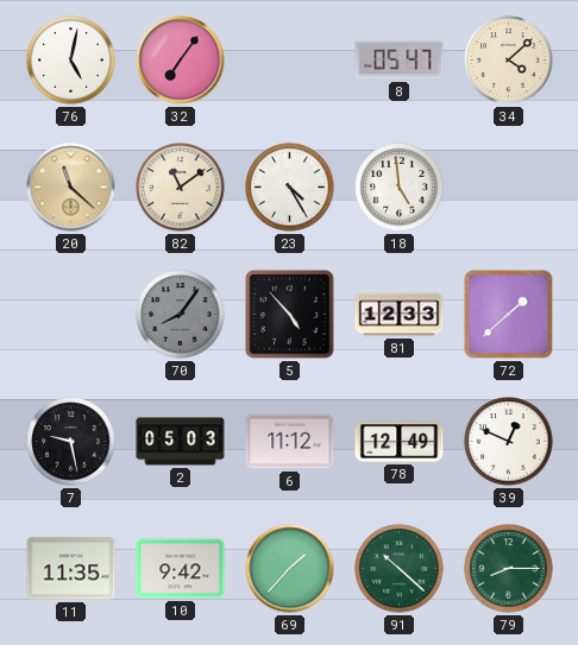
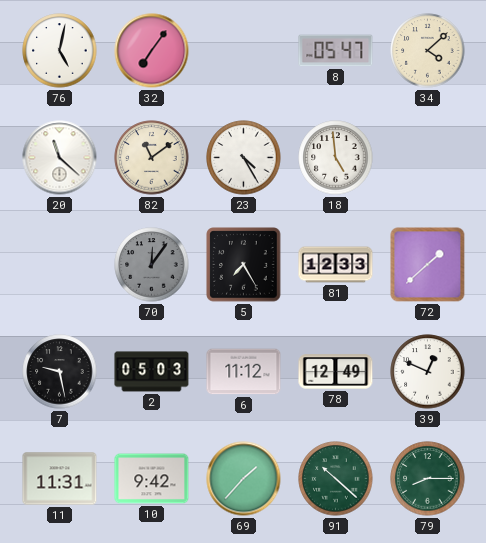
20 dial: champagne -> white (60, 158)
70: 8:06 -> 12:06 (152, 265)
5: 4:53 -> 7:25 (244, 265)
11: 11:35 -> 11:31 (60, 479)
